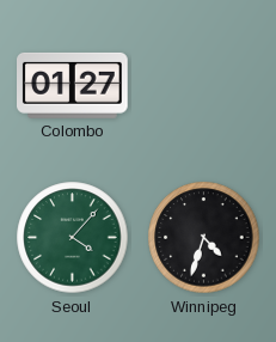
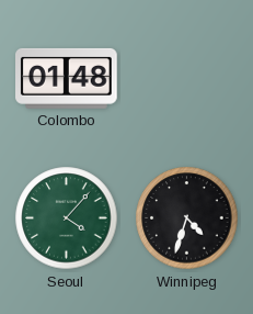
Colombo: 01:27 -> 01:48 (67, 78)
